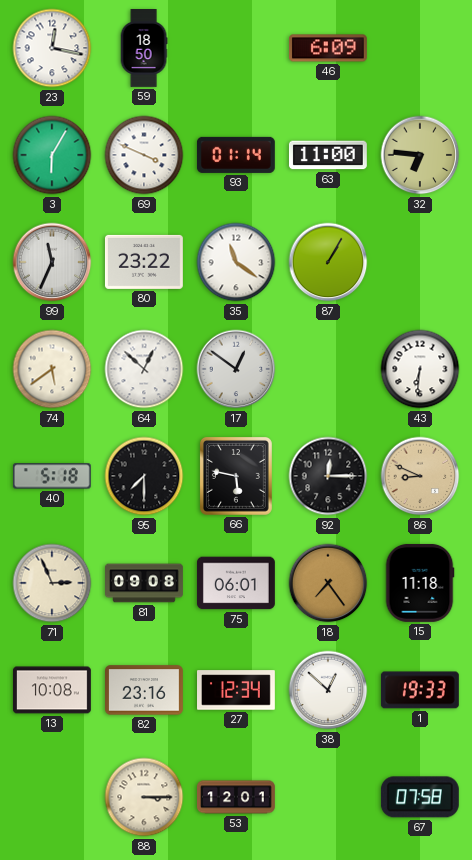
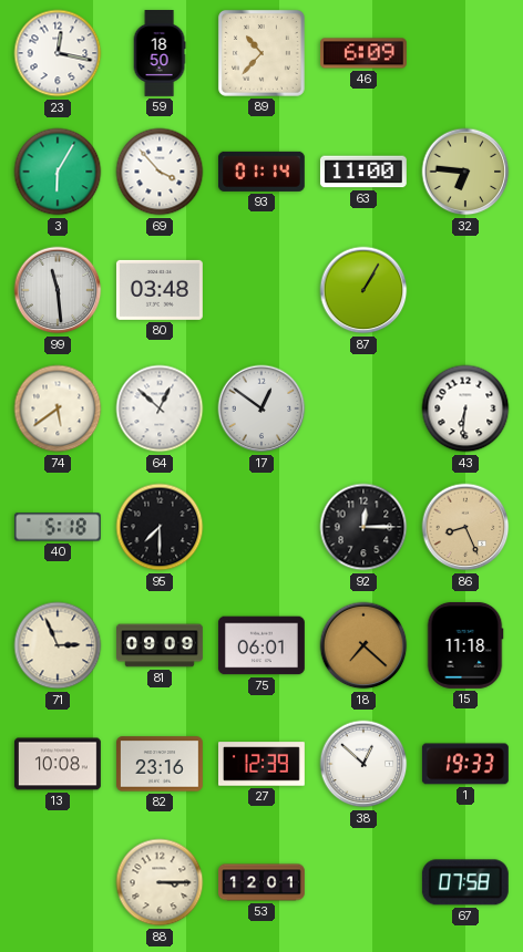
89: none -> 10:37 (261, 53)
69: 3:49 -> 3:53 (160, 172)
99: 11:34 -> 11:29 (58, 290)
80: 23:22 -> 03:48 (160, 290)
35: 11:21 -> none (236, 262)
66: 5:47 -> none (236, 476)
86: 8:49 -> 8:26 (465, 527)
81: 09:08 -> 09:09 (161, 645)
18: 7:24 -> 7:22 (363, 645)
27: 12:34 -> 12:39 (263, 764)
